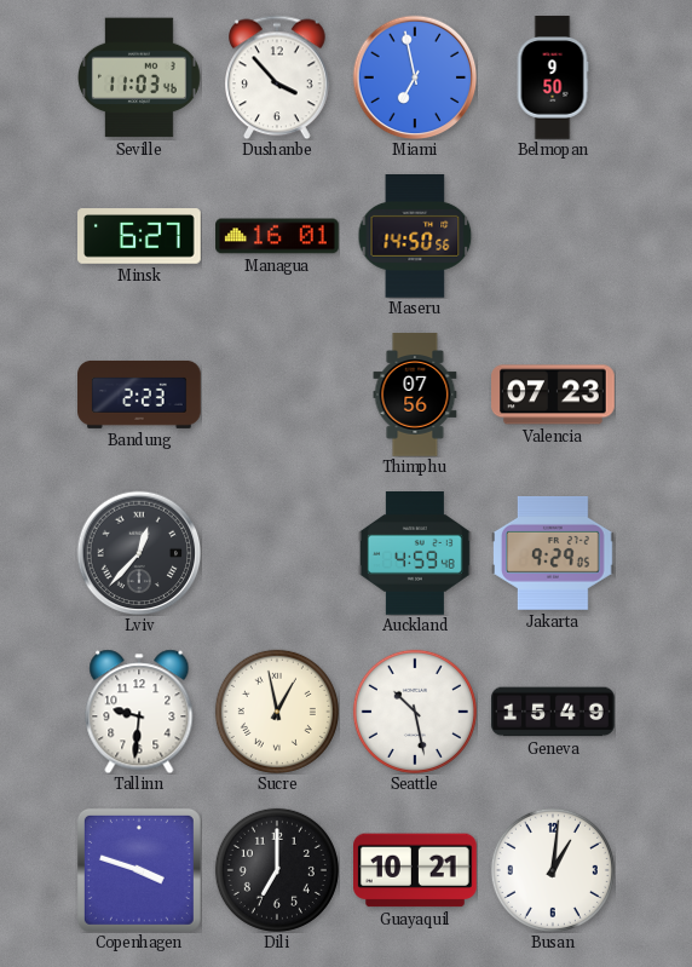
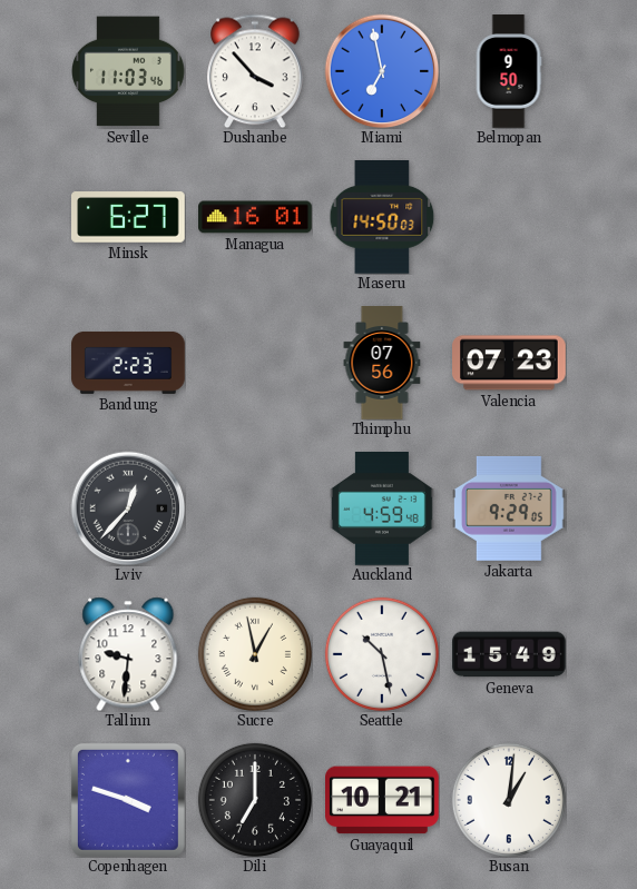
Maseru: 14:50:56 -> 14:50:03 (382, 218)
